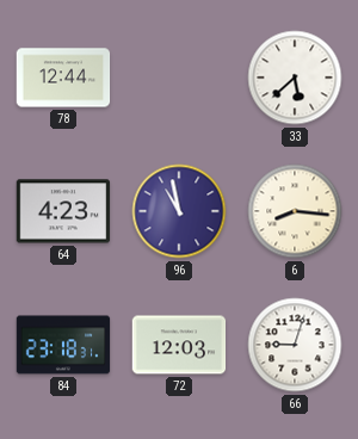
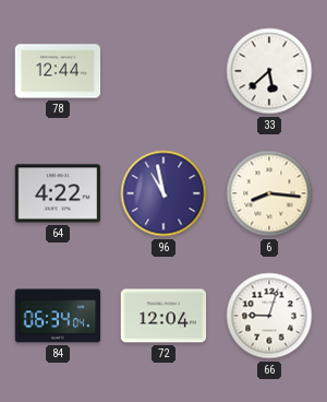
64: 4:23 -> 4:22 (58, 193)
84: 23:18 -> 06:34 (58, 316)
72: 12:03 -> 12:04 (163, 316)
